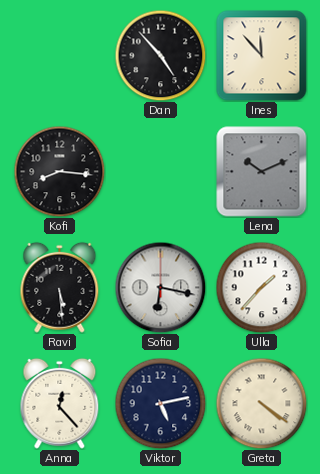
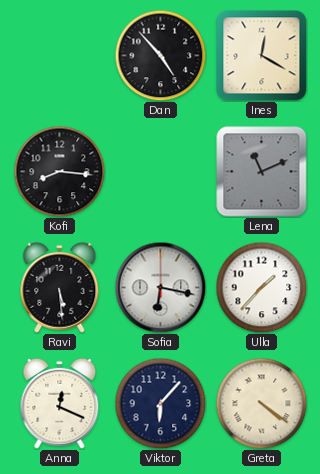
Ines: 11:53 -> 12:20 (262, 56)
Lena: 10:11 -> 11:11 (262, 172)
Anna: 12:23 -> 12:19 (60, 403)
Viktor: 5:13 -> 6:07 (160, 403)
